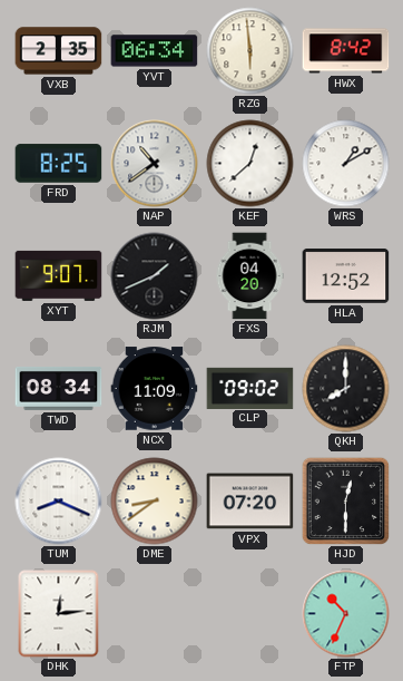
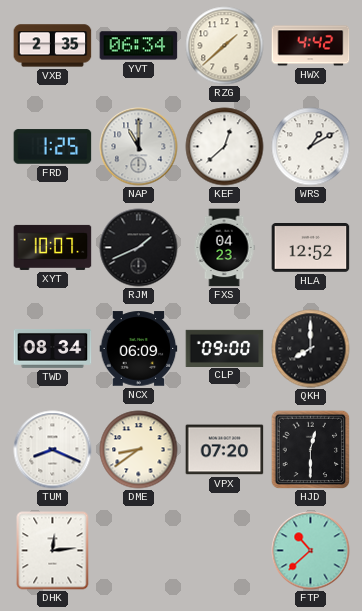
RZG: 5:59 -> 1:38 (225, 46)
HWX: 8:42 -> 4:42 (311, 46)
FRD: 8:25 -> 1:25 (53, 147)
NAP: 10:39 -> 11:00 (139, 147)
XYT: 9:07 -> 10:07 (53, 247)
FXS: 04:20 -> 04:23 (224, 248)
NCX: 11:09 -> 06:09 (139, 349)
CLP: 09:02 -> 09:00 (225, 348)
FTP: 10:34 -> 10:38 (311, 551)
